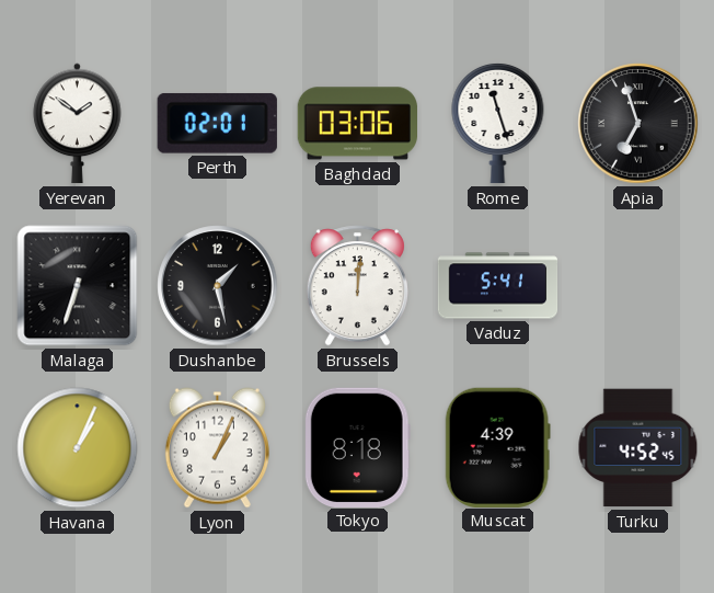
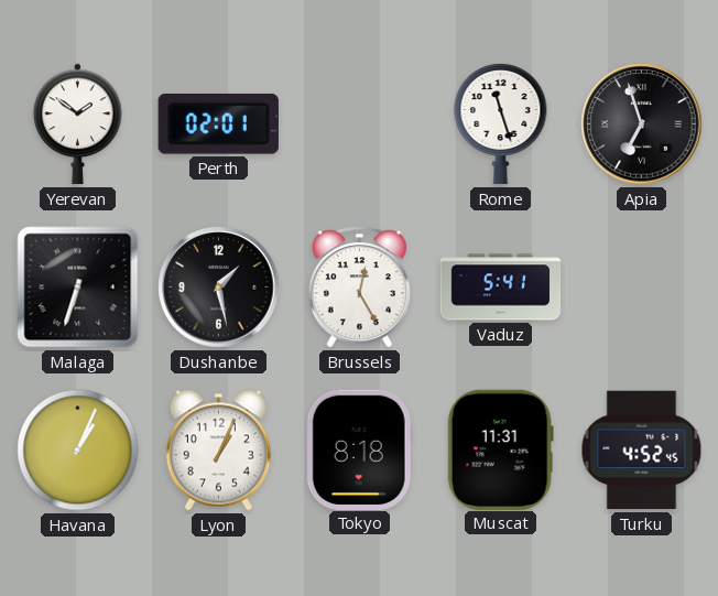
Baghdad: 03:06 -> none (357, 124)
Brussels: 12:01 -> 12:25 (359, 288)
Muscat: 4:39 -> 11:31 (500, 449)
